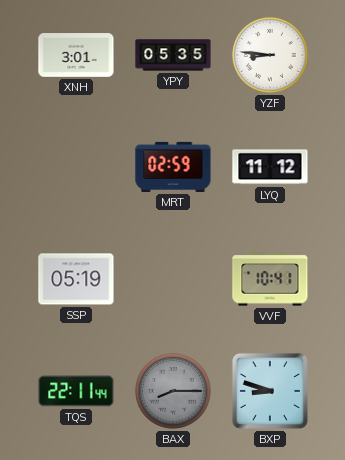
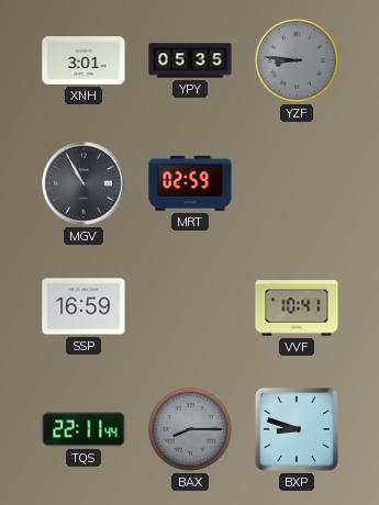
YZF dial: white -> grey (297, 60)
MGV: none -> 10:55 (83, 183)
LYQ: 11:12 -> none (270, 167)
SSP: 05:19 -> 16:59 (83, 306)
